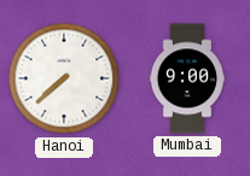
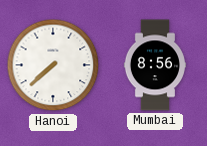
Mumbai: 9:00 -> 8:56 (154, 65)
